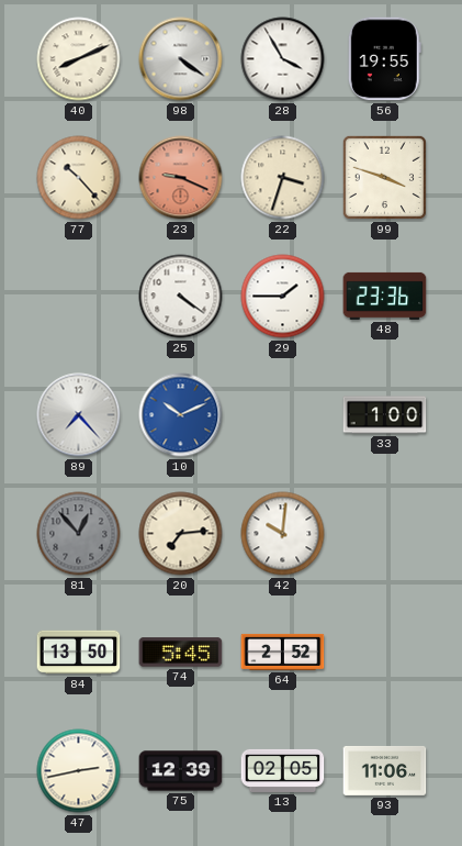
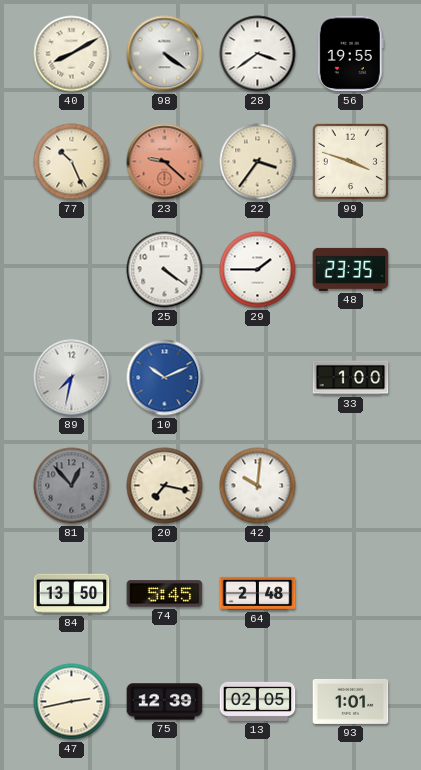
40: 8:11 -> 8:10 (72, 54)
28: 3:55 -> 3:39 (258, 54)
77: 10:23 -> 10:26 (72, 162)
23: 9:19 -> 9:22 (165, 162)
22: 3:33 -> 3:36 (258, 162)
48: 23:36 -> 23:35 (351, 269)
89: 7:23 -> 7:32 (72, 378)
20: 7:14 -> 7:17 (165, 486)
64: 2:52 -> 2:48 (258, 593)
93: 11:06 -> 1:01 (351, 701)
